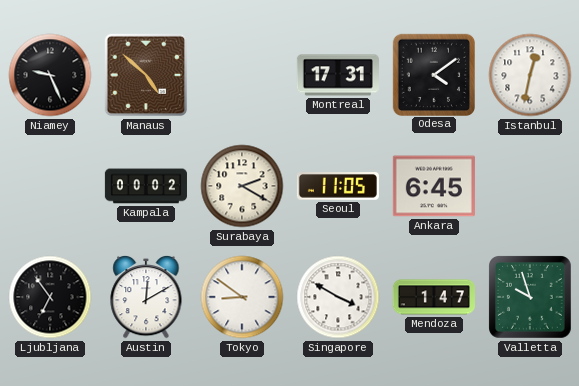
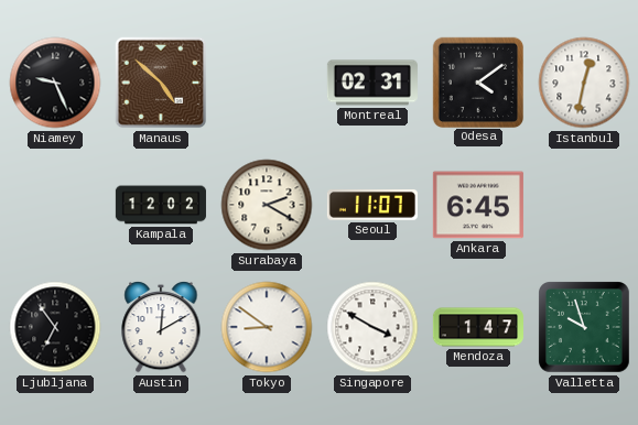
Montreal: 17:31 -> 02:31 (372, 83)
Kampala: 00:02 -> 12:02 (161, 205)
Seoul: 11:05 -> 11:07 (372, 205)
